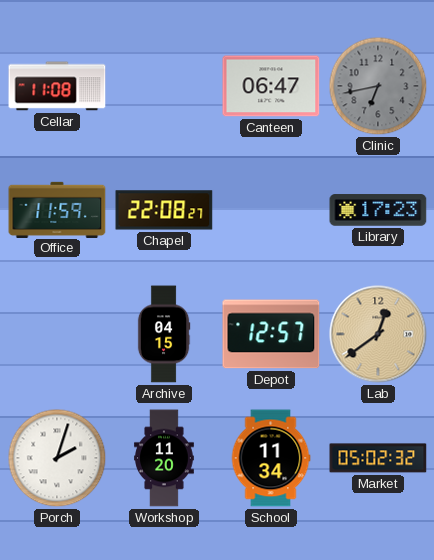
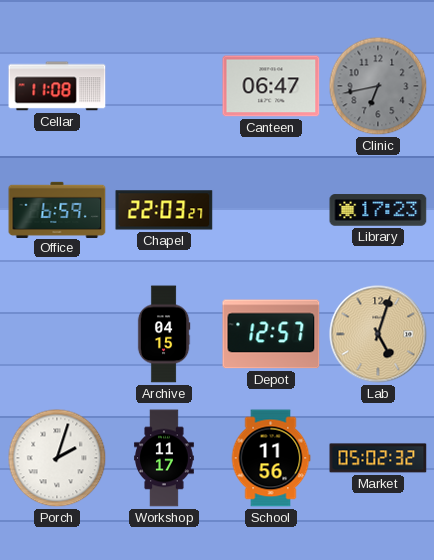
Office: 11:59 -> 6:59 (57, 209)
Chapel: 22:08 -> 22:03 (164, 210)
Lab: 12:39 -> 5:03 (378, 334)
Workshop: 11:20 -> 11:17 (164, 458)
School: 11:34 -> 11:56 (271, 458)
